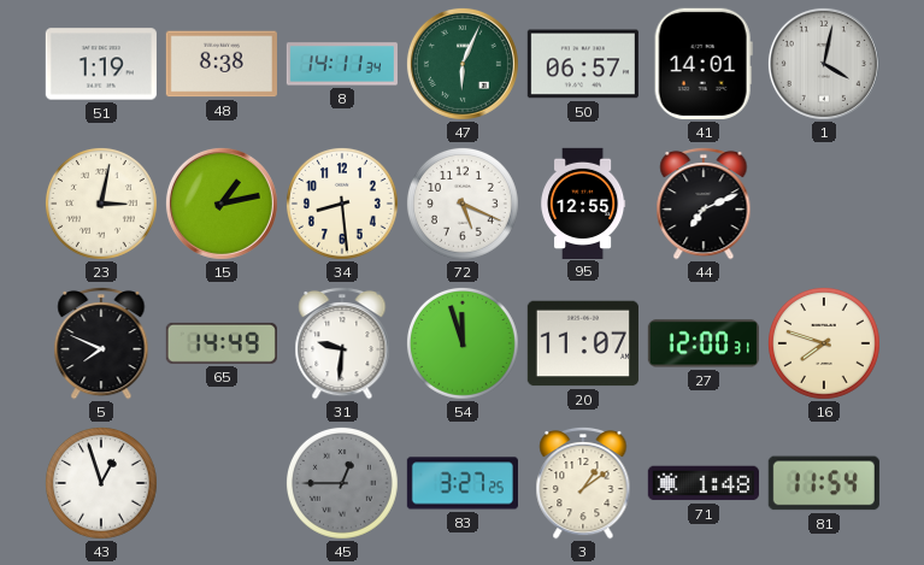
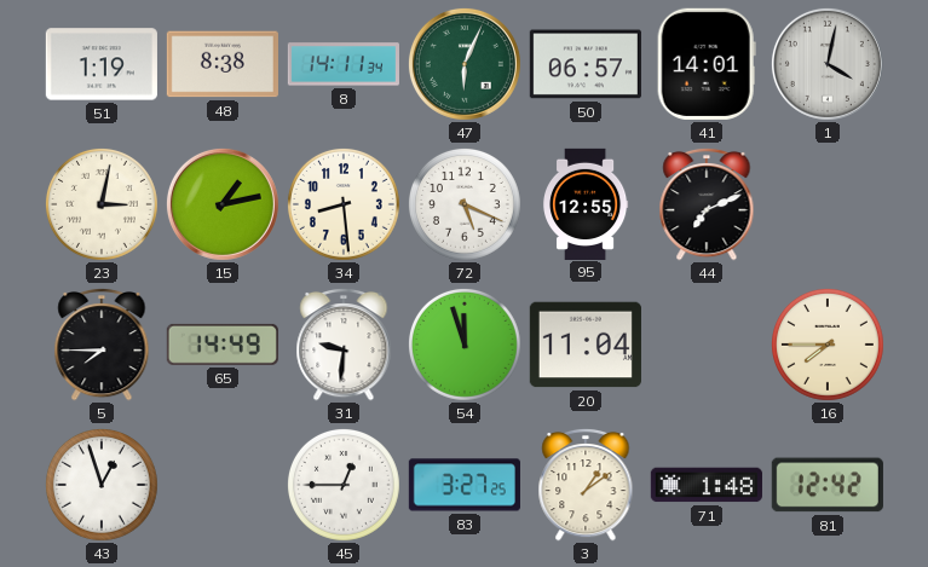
5: 7:49 -> 7:45 (102, 345)
20: 11:07 -> 11:04 (586, 345)
27: 12:00 -> none (704, 343)
16: 7:48 -> 7:45 (828, 345)
45 dial: grey -> white (344, 485)
81: 11:54 -> 12:42 (828, 485)
